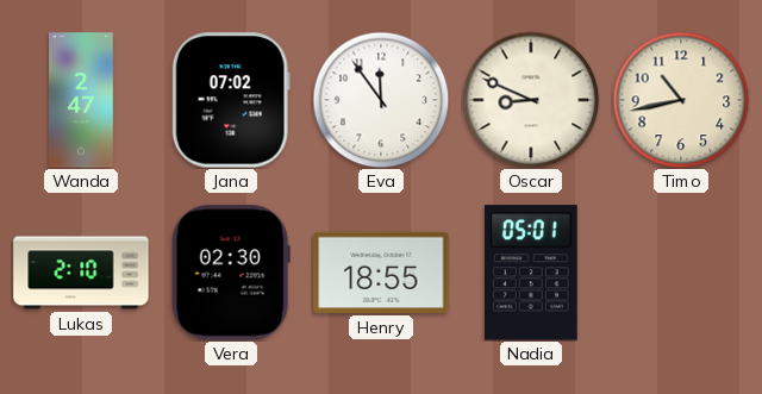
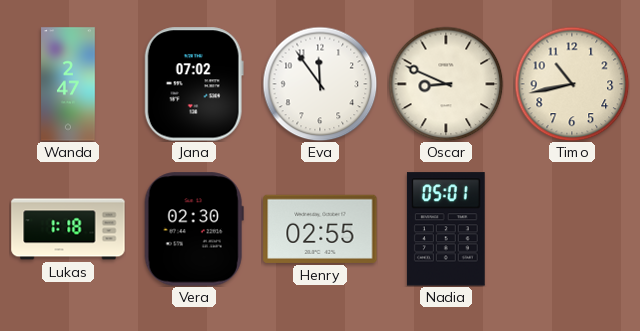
Lukas: 2:10 -> 1:18 (68, 229)
Henry: 18:55 -> 02:55 (320, 229)
